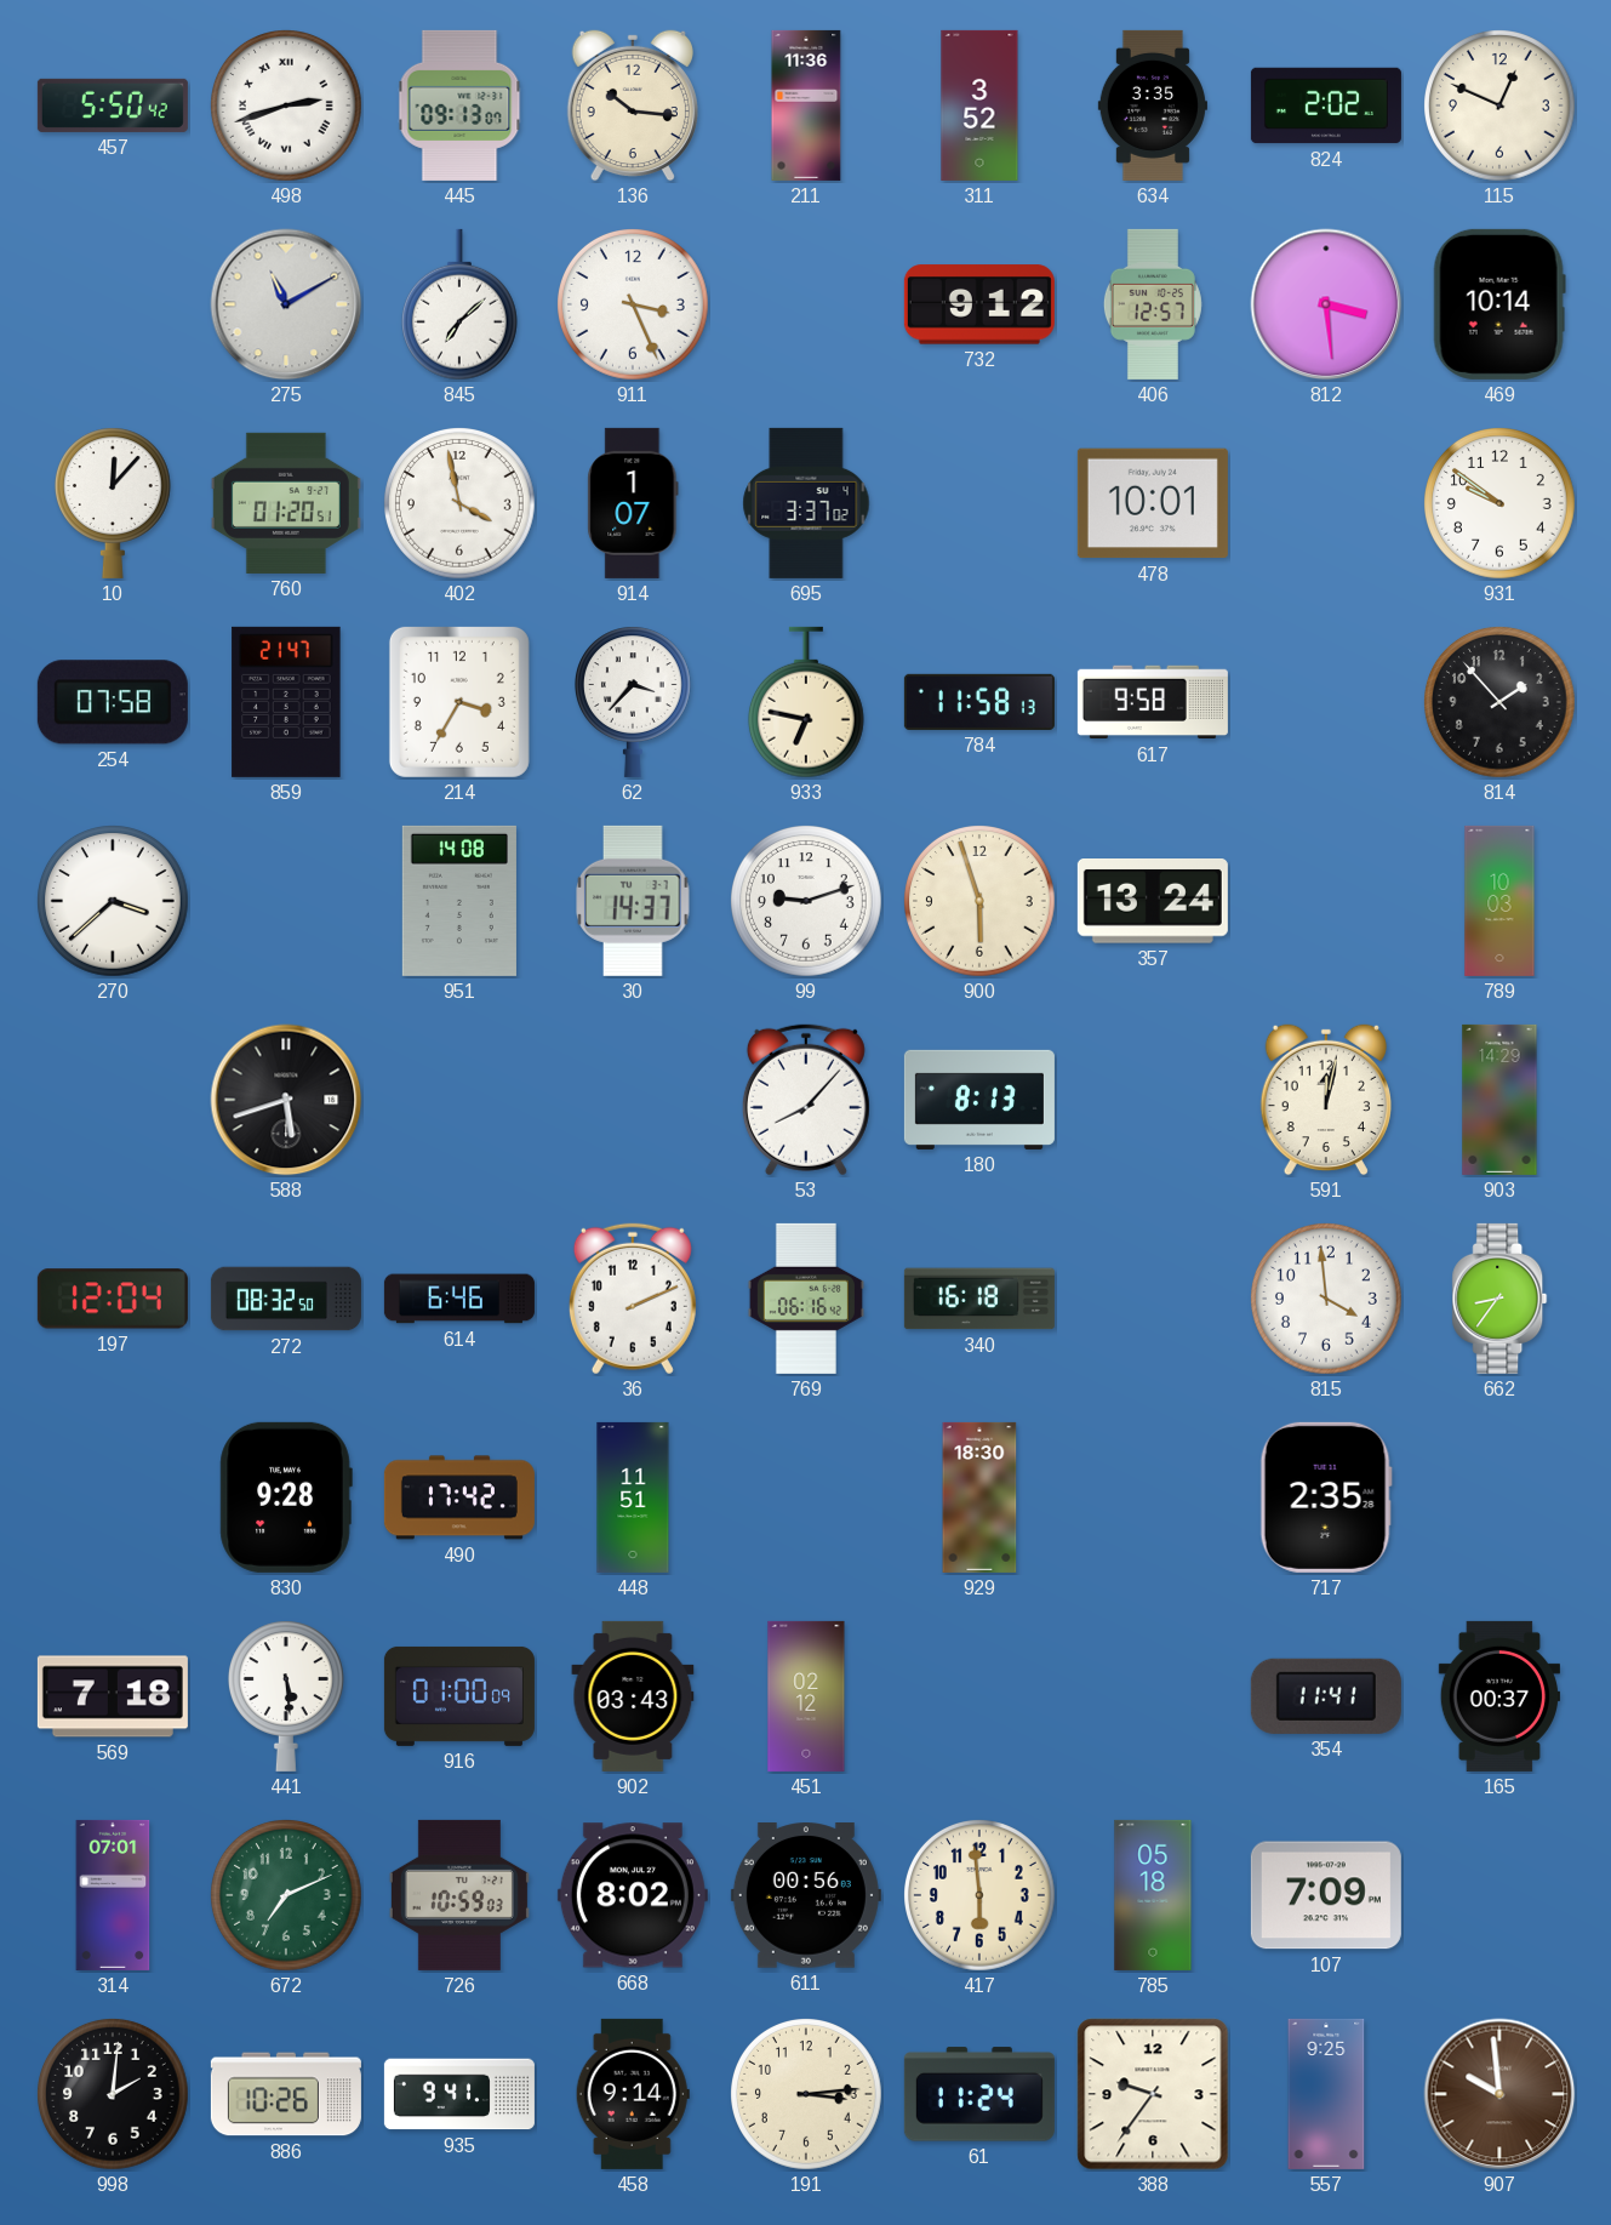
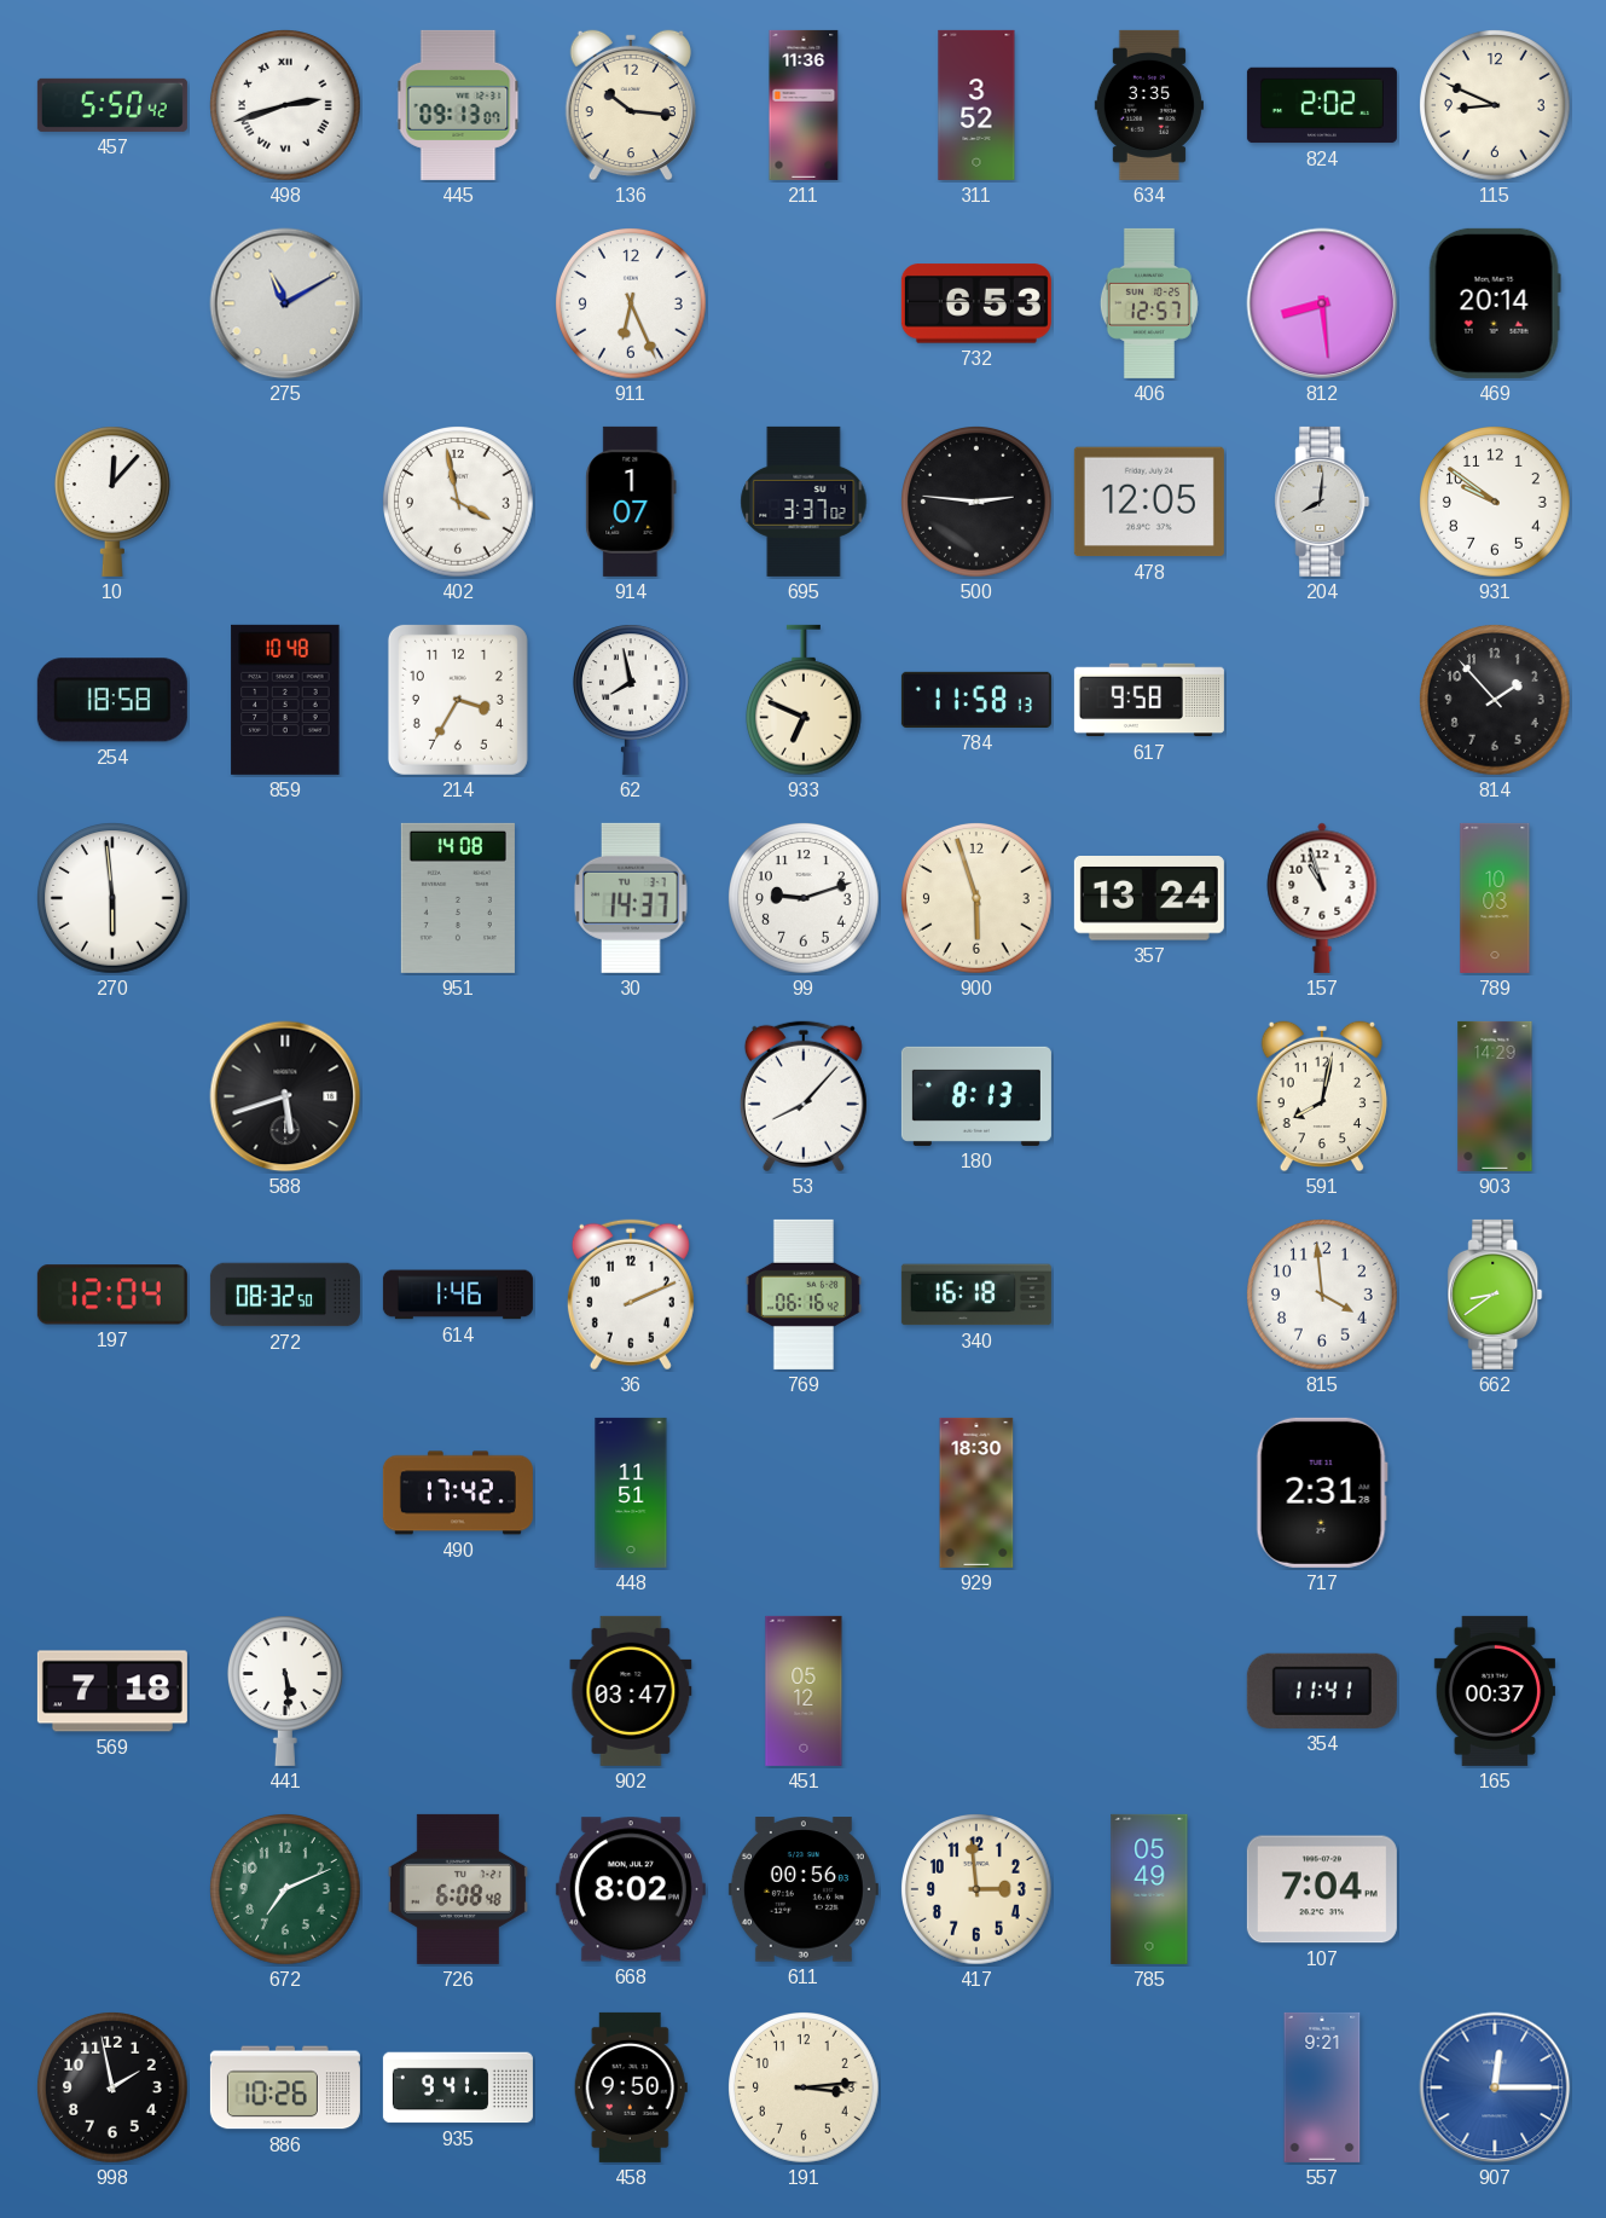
115: 12:49 -> 8:49 (1496, 106)
845: 7:08 -> none (459, 304)
911: 3:26 -> 6:26 (632, 305)
732: 9:12 -> 6:53 (976, 303)
812: 3:29 -> 8:29 (1322, 303)
469: 10:14 -> 20:14 (1495, 303)
760: 01:20 -> none (286, 503)
500: none -> 2:46 (978, 503)
478: 10:01 -> 12:05 (1149, 502)
204: none -> 8:01 (1322, 502)
254: 07:58 -> 18:58 (112, 700)
859: 21:47 -> 10:48 (285, 700)
62: 3:37 -> 7:58 (631, 700)
933: 6:47 -> 6:49 (804, 700)
270: 3:38 -> 5:59 (114, 899)
157: none -> 10:57 (1322, 898)
591: 12:02 -> 8:02 (1322, 1096)
614: 6:46 -> 1:46 (458, 1295)
662: 8:36 -> 8:39 (1495, 1295)
830: 9:28 -> none (286, 1497)
717: 2:35 -> 2:31 (1322, 1493)
916: 01:00 -> none (459, 1696)
902: 03:43 -> 03:47 (631, 1691)
451: 02:12 -> 05:12 (804, 1691)
314: 07:01 -> none (113, 1895)
726: 10:59 -> 6:08 (458, 1889)
417: 5:59 -> 2:59 (978, 1890)
785: 05:18 -> 05:49 (1149, 1889)
107: 7:09 -> 7:04 (1322, 1889)
998: 2:01 -> 1:58 (114, 2089)
458: 9:14 -> 9:50 (631, 2087)
61: 11:24 -> none (979, 2094)
388: 9:36 -> none (1153, 2094)
557: 9:25 -> 9:21 (1322, 2087)
907: 9:59 -> 12:15 (1495, 2087)
907 dial: brown -> blue (1495, 2087)
